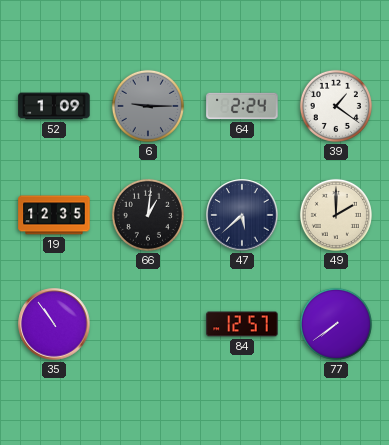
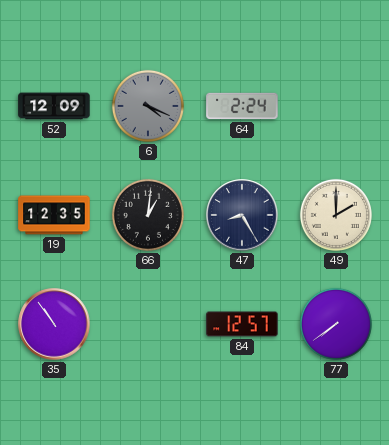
52: 1:09 -> 12:09 (54, 106)
6: 9:15 -> 4:19 (148, 106)
39: 1:21 -> none (336, 106)
47: 5:38 -> 8:25 (242, 215)
